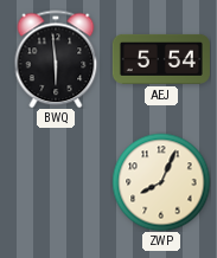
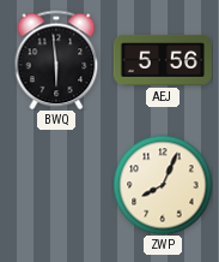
AEJ: 5:54 -> 5:56 (163, 60)
